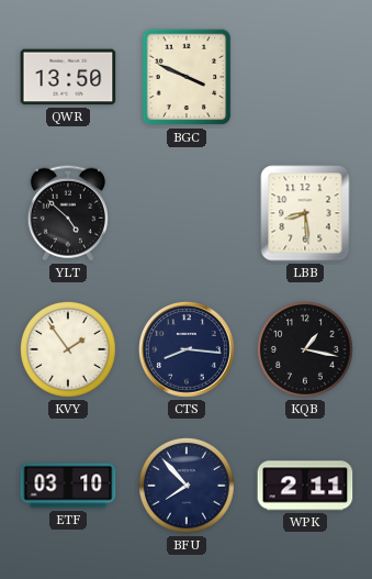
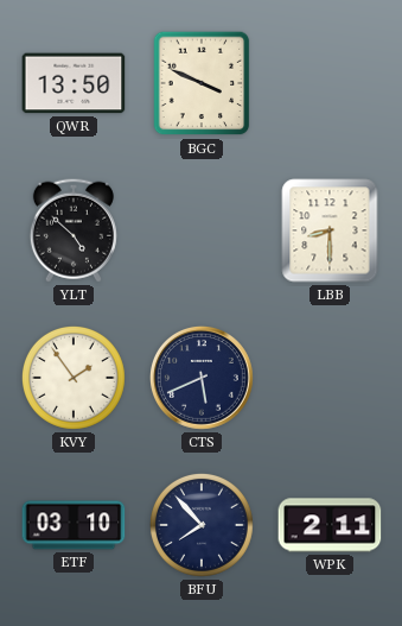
LBB: 8:29 -> 8:30 (330, 230)
CTS: 8:16 -> 5:41 (203, 379)
KQB: 1:17 -> none (305, 349)
